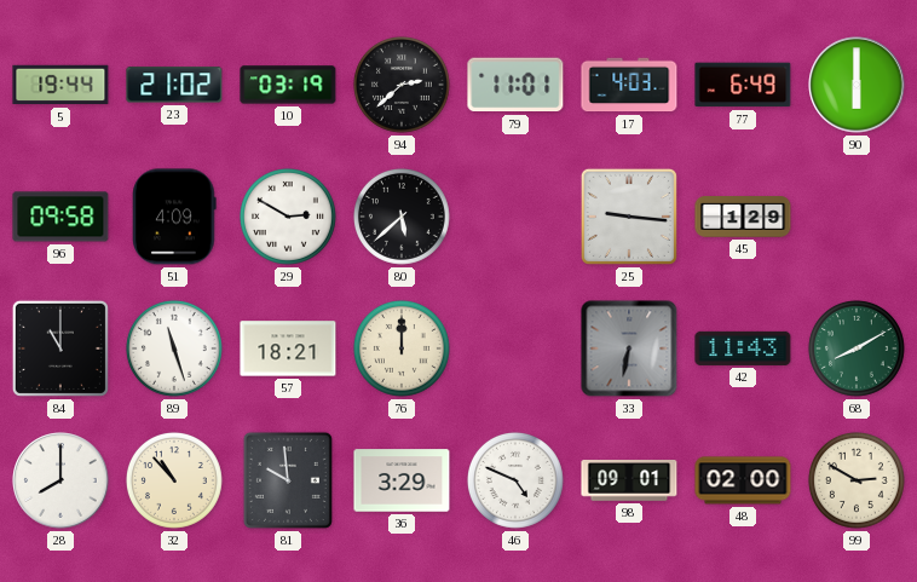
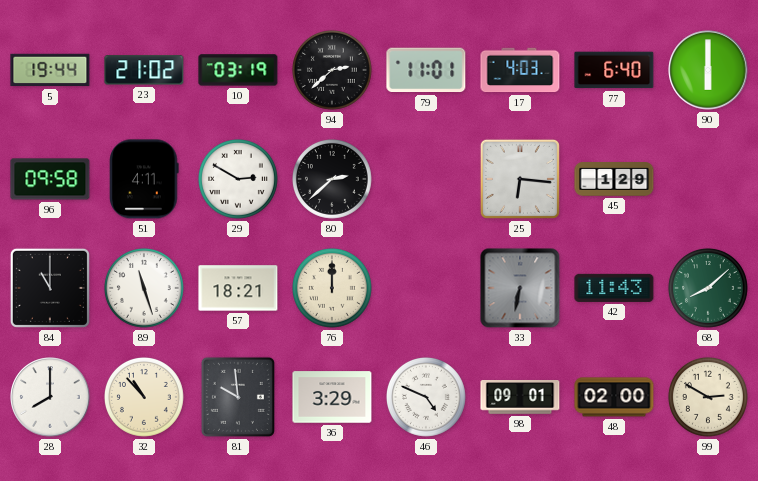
77: 6:49 -> 6:40 (614, 70)
51: 4:09 -> 4:11 (144, 179)
80: 5:38 -> 2:38 (332, 179)
25: 9:16 -> 6:16 (520, 179)
68: 8:10 -> 8:08 (708, 288)
